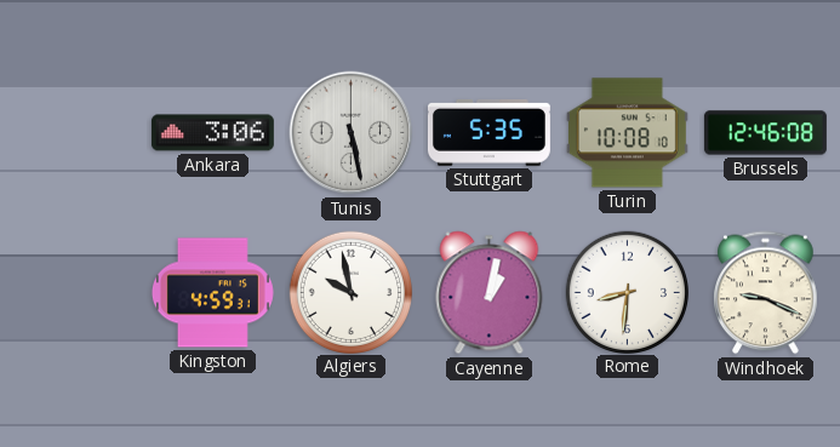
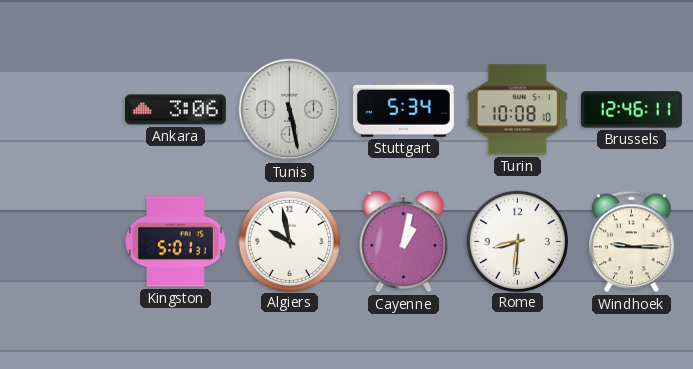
Stuttgart: 5:35 -> 5:34 (403, 110)
Brussels: 12:46:08 -> 12:46:11 (631, 110)
Kingston: 4:59 -> 5:01 (175, 242)
Windhoek: 9:19 -> 9:15 (632, 242)
